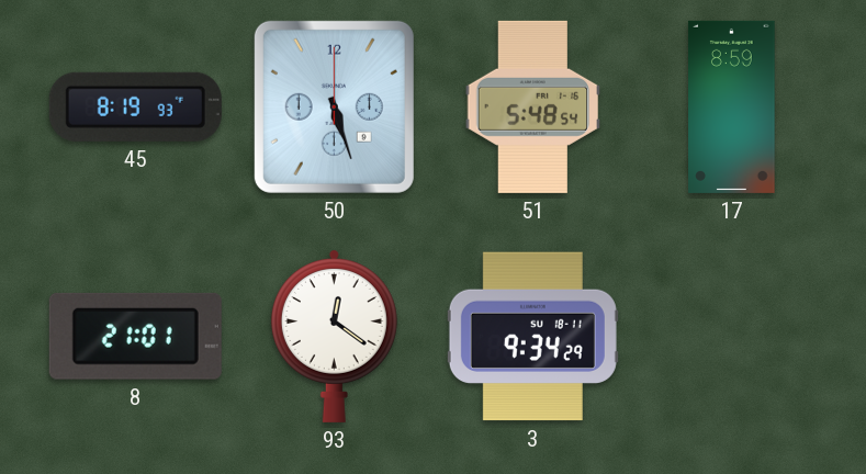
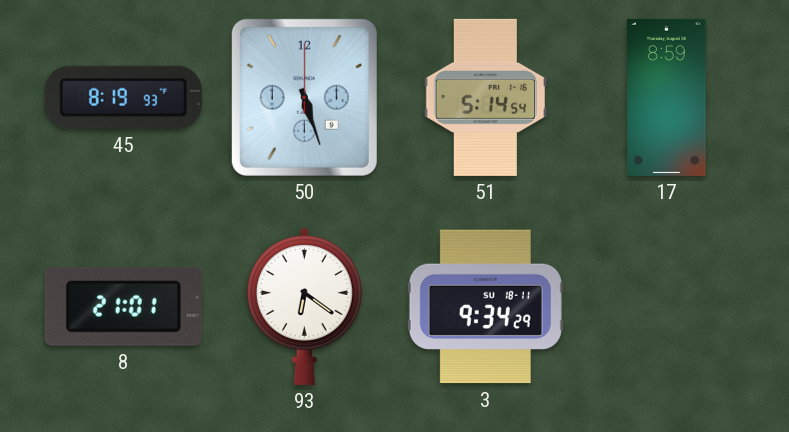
51: 5:48 -> 5:14 (486, 97)
93: 12:21 -> 6:21 (304, 306)
